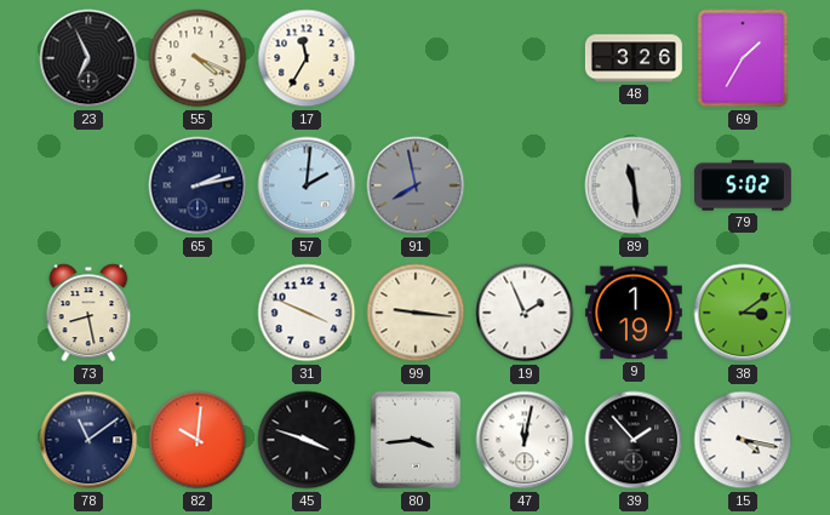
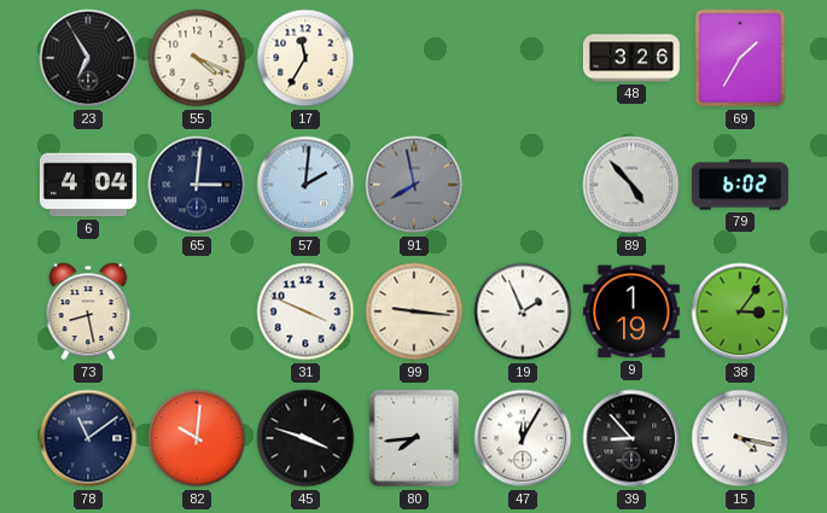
23: 6:56 -> 6:55 (88, 58)
6: none -> 4:04 (88, 185)
65: 2:13 -> 3:01 (197, 185)
89: 11:29 -> 4:53 (631, 185)
79: 5:02 -> 6:02 (740, 185)
38: 3:09 -> 3:06 (740, 311)
80: 3:44 -> 7:44 (414, 438)
47: 12:02 -> 12:05 (523, 438)
39: 1:53 -> 8:53 (631, 438)
